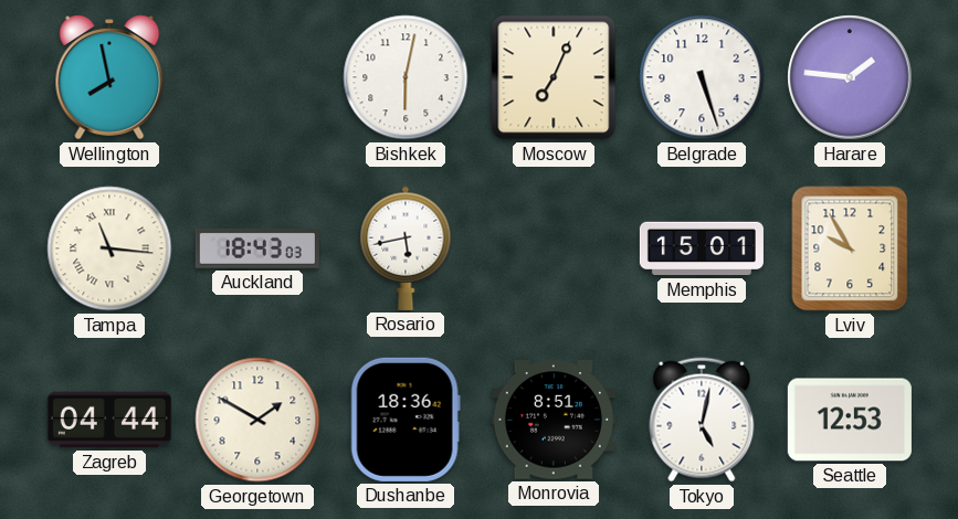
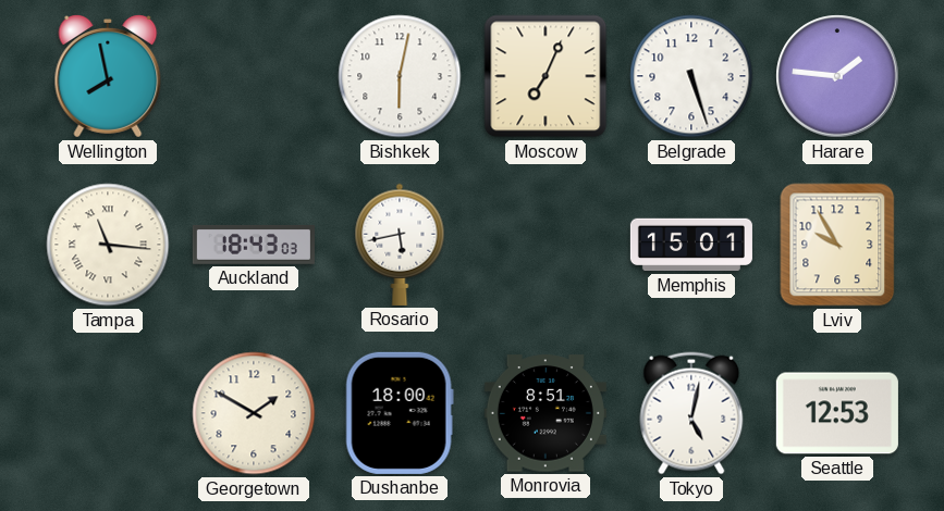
Zagreb: 04:44 -> none (109, 420)
Dushanbe: 18:36 -> 18:00 (400, 413)
